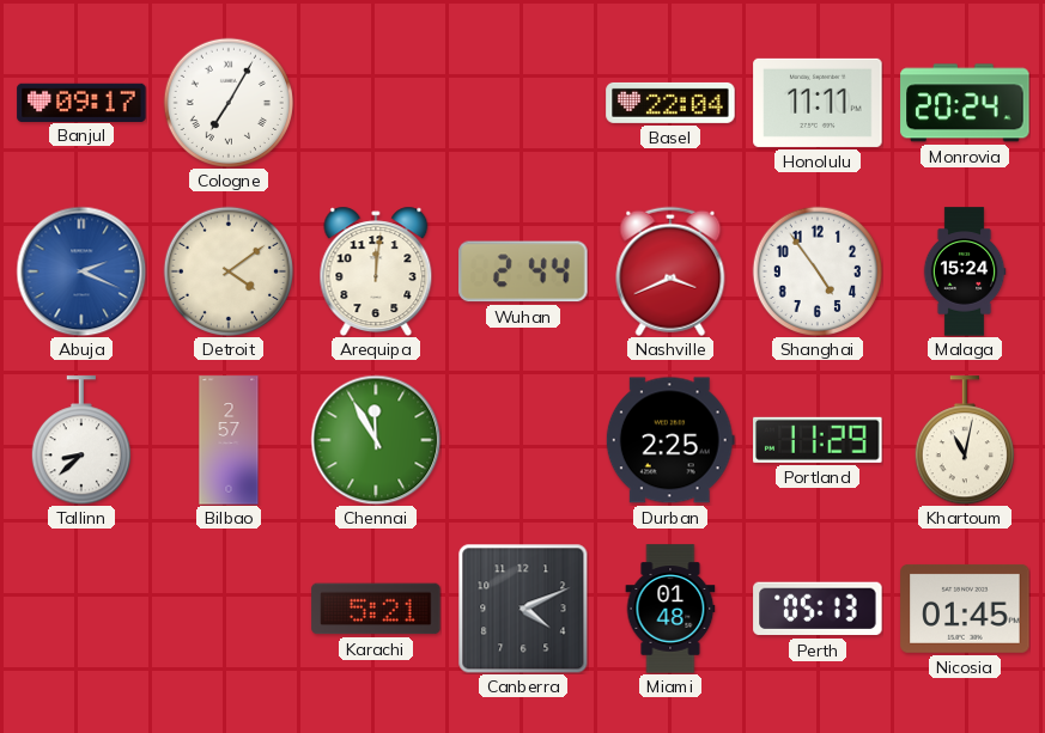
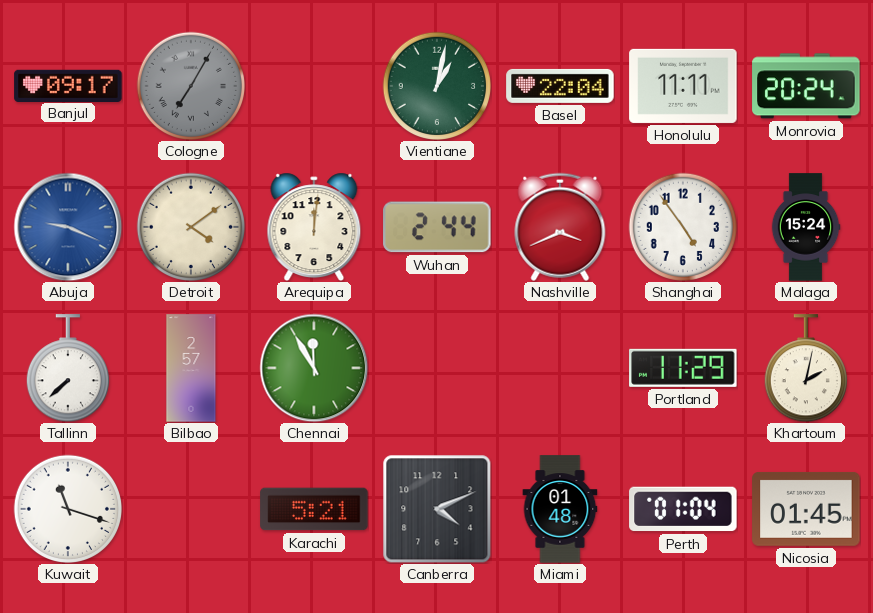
Cologne dial: white -> grey (190, 85)
Vientiane: none -> 1:02 (436, 85)
Abuja: 2:19 -> 9:19 (68, 227)
Tallinn: 8:38 -> 7:38 (68, 368)
Durban: 2:25 -> none (670, 440)
Khartoum: 11:02 -> 2:02 (806, 368)
Kuwait: none -> 11:18 (67, 508)
Perth: 05:13 -> 01:04 (683, 509)
